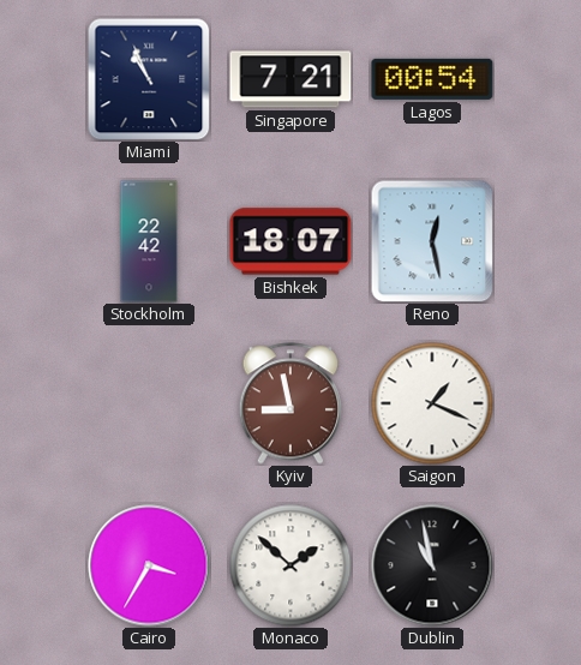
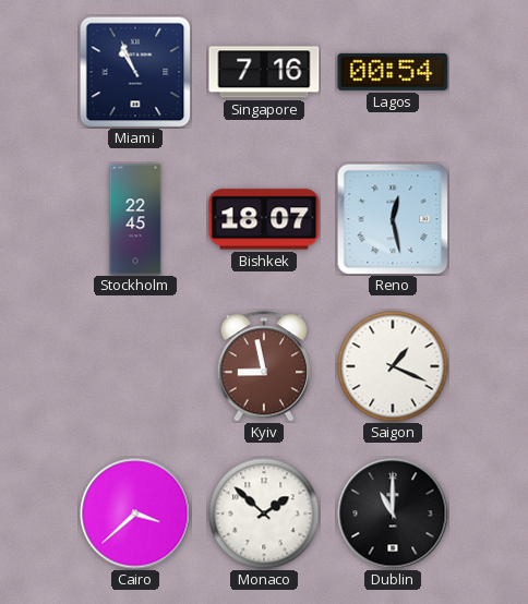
Singapore: 7:21 -> 7:16 (264, 72)
Stockholm: 22:42 -> 22:45 (135, 219)
Cairo: 3:35 -> 3:38 (135, 514)
Dublin: 10:58 -> 11:00 (393, 514)
